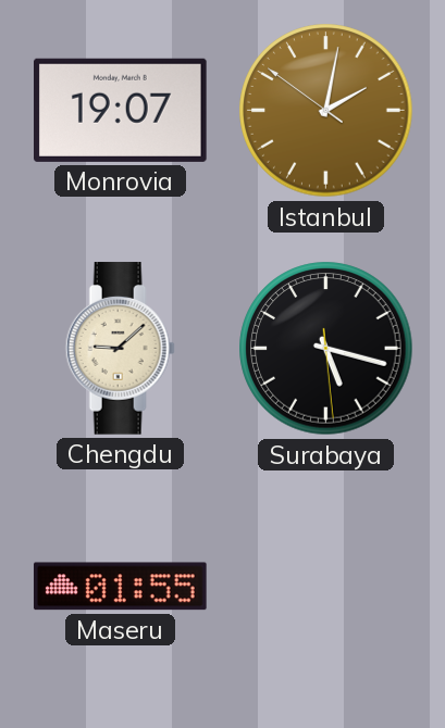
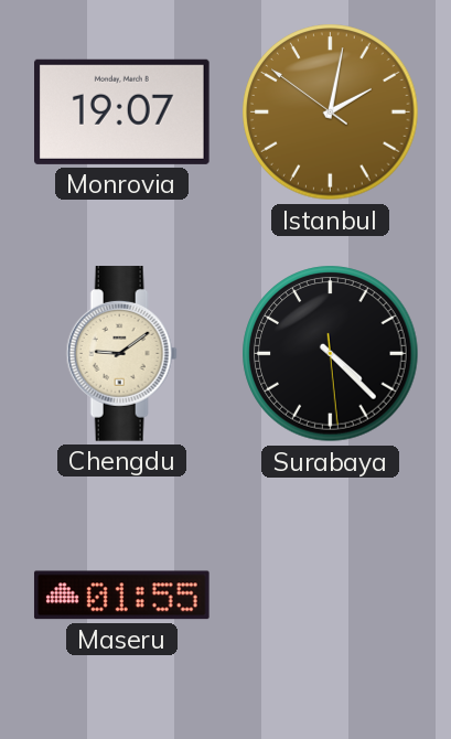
Chengdu: 9:08 -> 9:09 (121, 354)
Surabaya: 5:17 -> 4:22 (331, 354)
